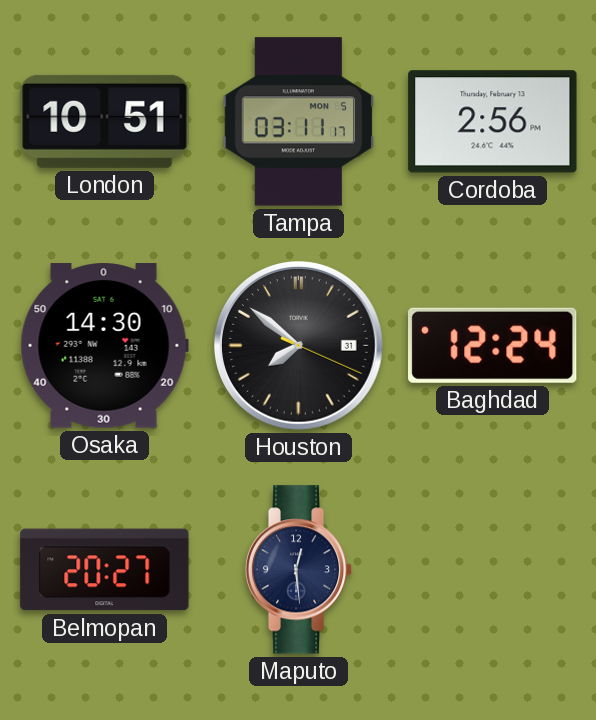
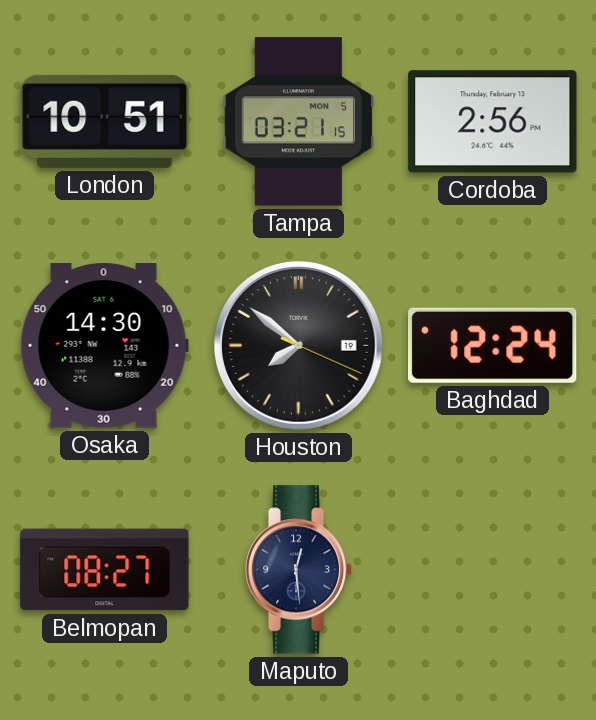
Tampa: 03:11 -> 03:21 (299, 122)
Houston date: 31 -> 19 (298, 345)
Belmopan: 20:27 -> 08:27 (105, 570)
